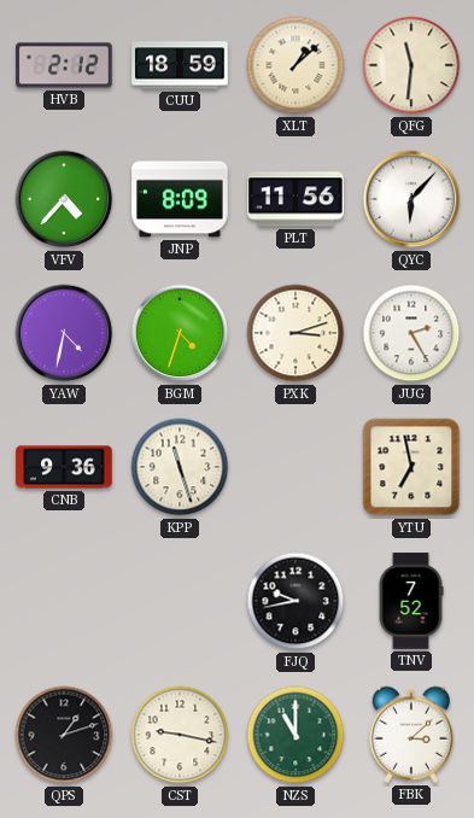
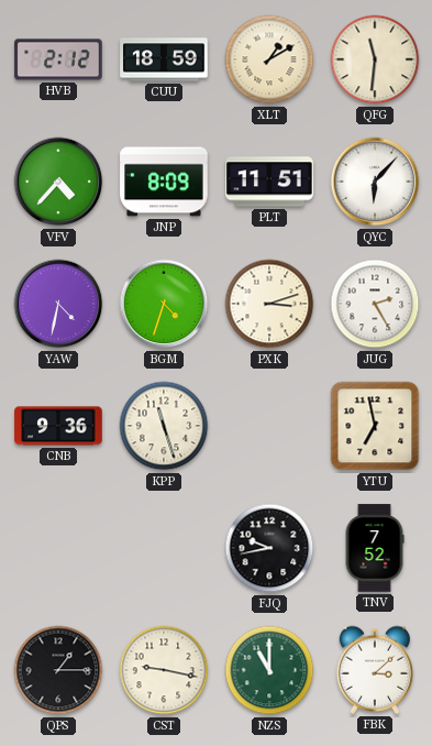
XLT: 1:08 -> 1:10 (269, 59)
PLT: 11:56 -> 11:51 (269, 182)
QPS: 1:12 -> 1:15 (58, 670)
